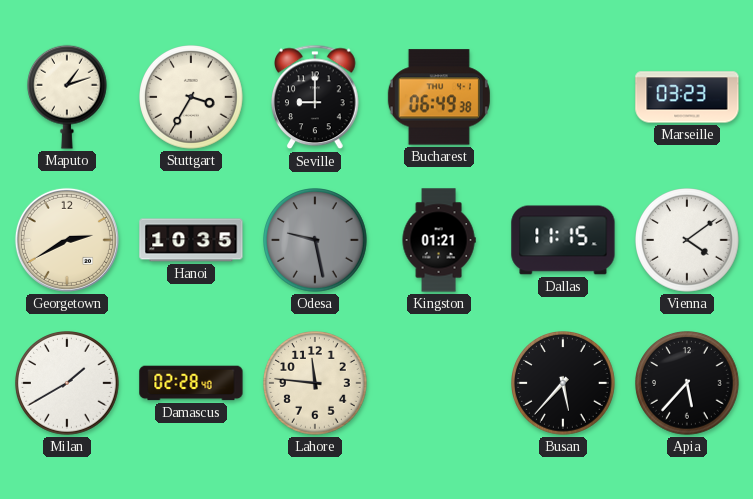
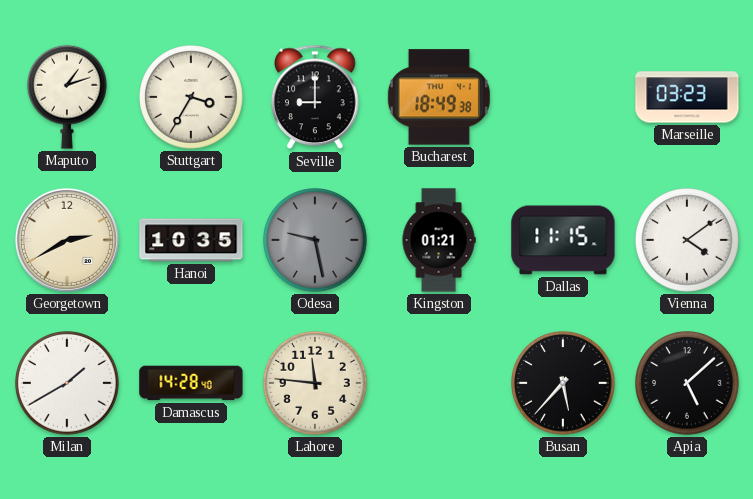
Bucharest: 06:49 -> 18:49 (439, 97)
Damascus: 02:28 -> 14:28 (191, 383)
Apia: 5:37 -> 5:08 (687, 383)
